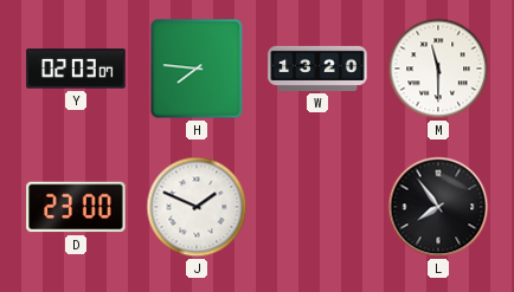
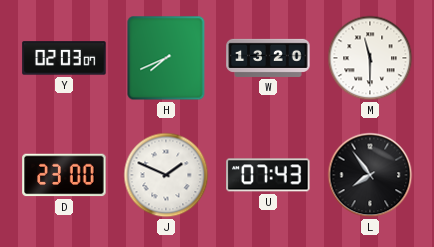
H: 7:46 -> 7:41 (166, 58)
U: none -> 07:43 (268, 175)
